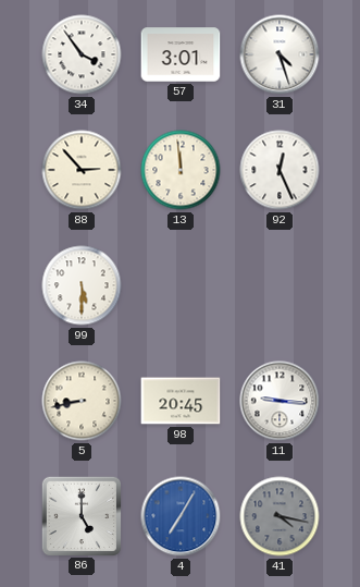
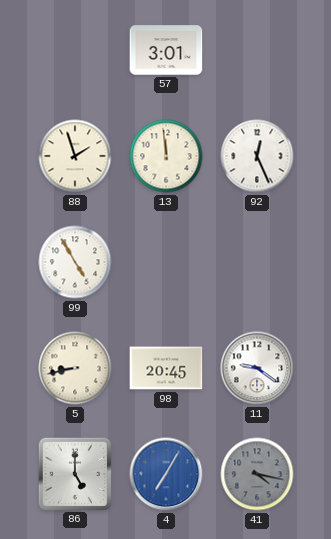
34: 3:54 -> none (82, 54)
31: 4:27 -> none (280, 54)
88: 2:53 -> 1:57 (75, 156)
99: 5:30 -> 4:55 (75, 262)
11: 9:16 -> 9:21 (257, 368)
